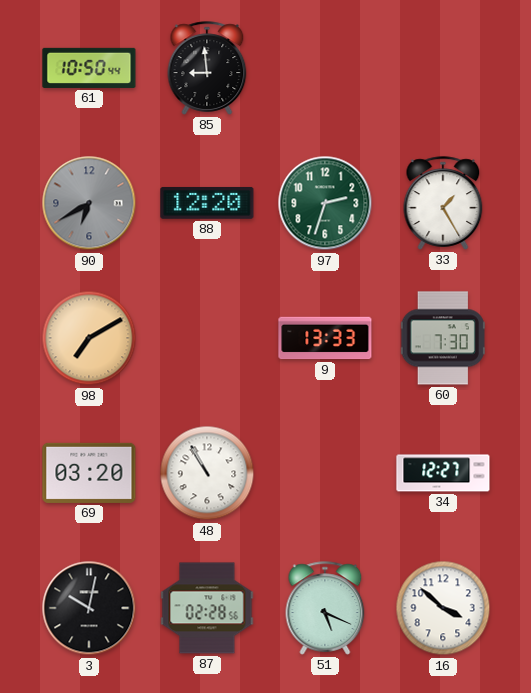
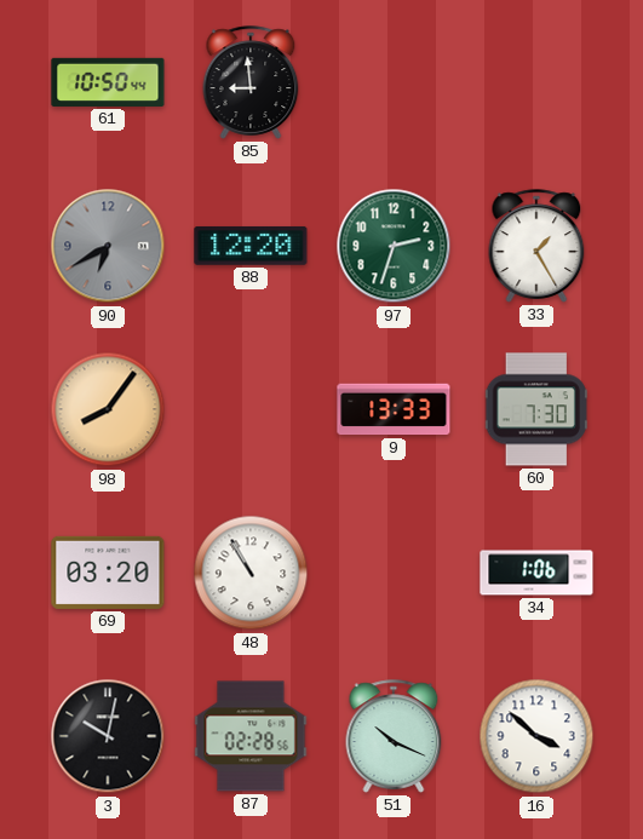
98: 7:10 -> 8:06 (108, 409)
34: 12:27 -> 1:06 (536, 573)
51: 5:19 -> 10:19 (394, 736)
